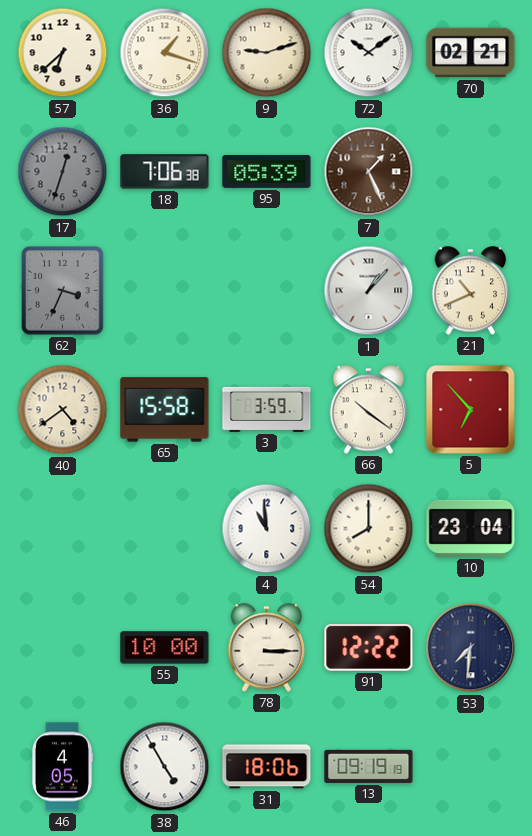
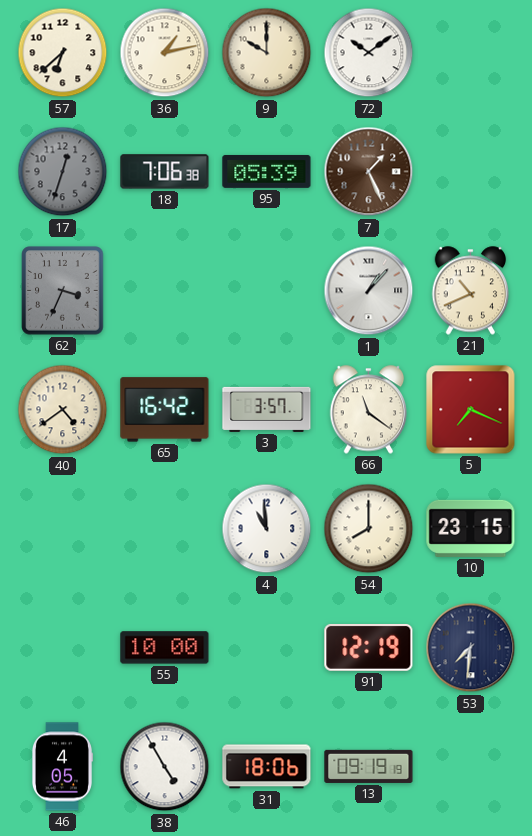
36: 1:18 -> 1:13 (165, 53)
9: 9:12 -> 10:00 (267, 53)
70: 02:21 -> none (471, 53)
65: 15:58 -> 16:42 (165, 410)
3: 3:59 -> 3:57 (267, 409)
66: 10:21 -> 11:21 (369, 410)
5: 6:53 -> 7:19 (471, 410)
10: 23:04 -> 23:15 (471, 528)
78: 3:15 -> none (267, 648)
91: 12:22 -> 12:19 (369, 647)
